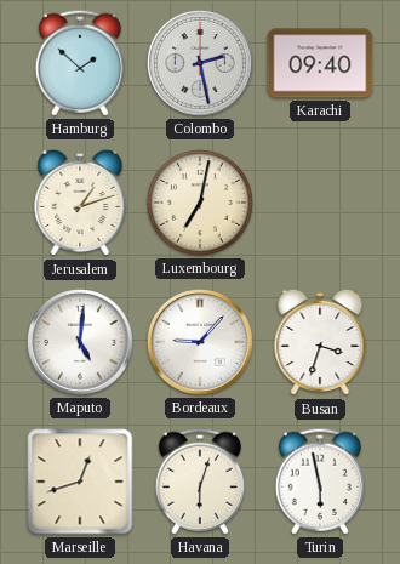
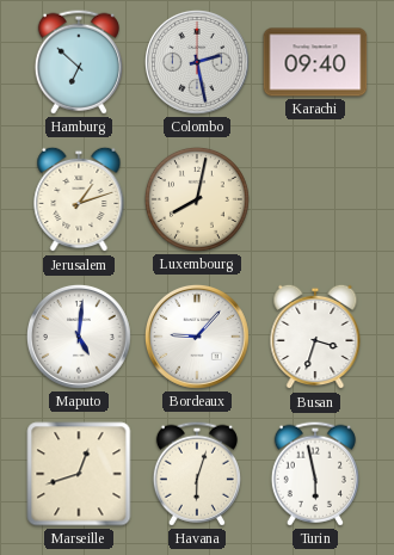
Hamburg: 1:52 -> 6:52 (79, 62)
Luxembourg: 7:02 -> 8:02 (197, 199)
